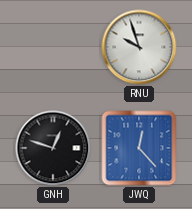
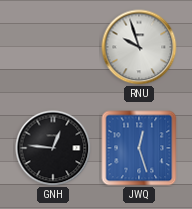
GNH: 12:48 -> 12:46 (53, 148)
JWQ: 12:23 -> 12:27 (139, 148)
